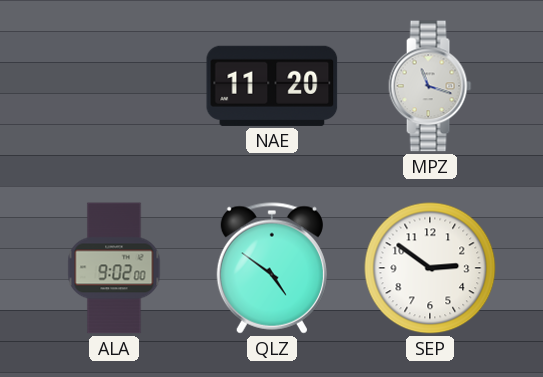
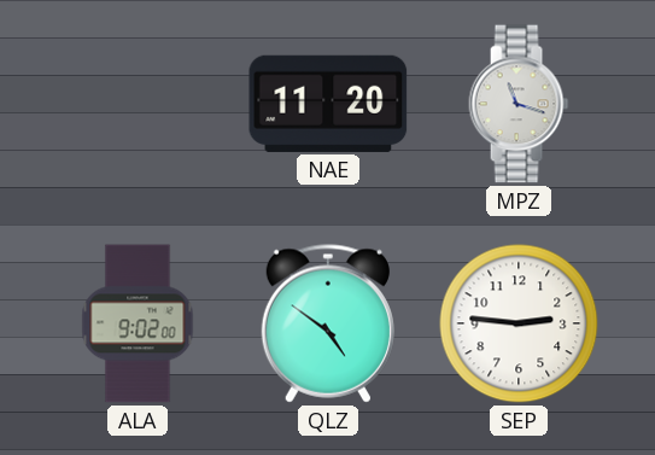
SEP: 2:51 -> 2:46 (519, 323)
